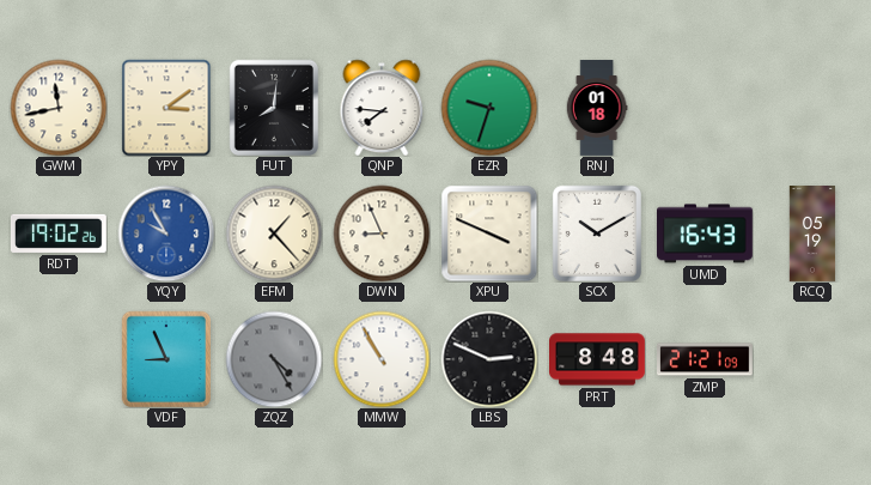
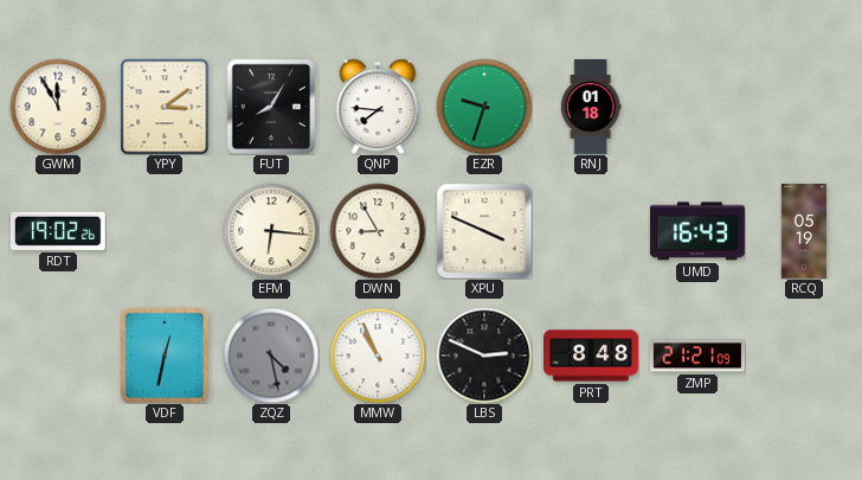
GWM: 11:43 -> 11:55 (58, 107)
FUT: 8:01 -> 8:05 (271, 107)
YQY: 9:55 -> none (166, 234)
EFM: 1:23 -> 6:16 (271, 231)
DWN: 8:56 -> 8:55 (378, 231)
SCX: 10:10 -> none (597, 234)
VDF: 8:56 -> 12:32 (163, 354)
ZQZ: 4:25 -> 4:28 (271, 356)
MMW: 10:55 -> 10:56 (378, 356)
